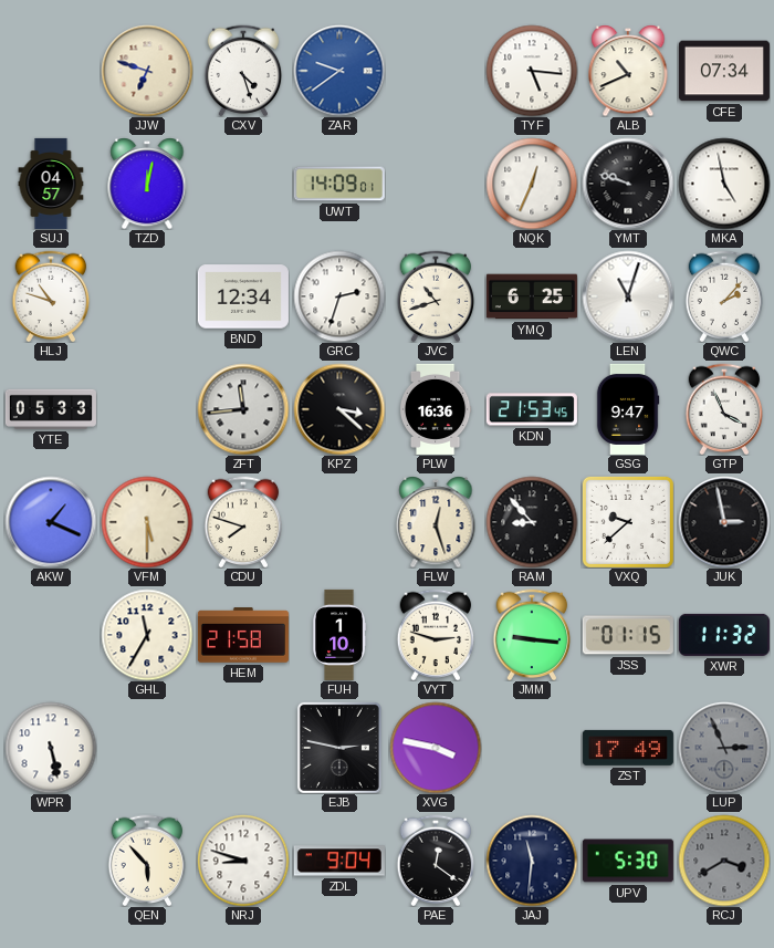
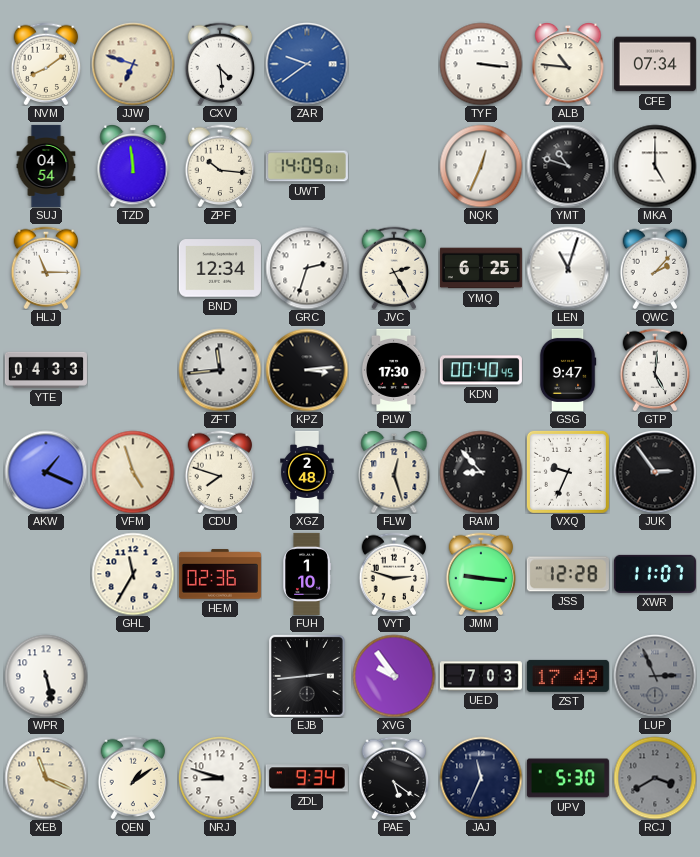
NVM: none -> 8:09 (46, 64)
CXV: 4:27 -> 4:29 (220, 64)
TYF: 5:16 -> 3:16 (481, 64)
ALB: 10:41 -> 10:46 (568, 64)
SUJ: 04:57 -> 04:54 (46, 166)
TZD: 12:02 -> 11:59 (133, 166)
ZPF: none -> 10:16 (220, 166)
YMT: 9:48 -> 10:48 (568, 166)
MKA: 4:58 -> 5:00 (655, 166)
HLJ: 10:48 -> 11:15 (46, 268)
JVC: 10:42 -> 2:25 (394, 268)
YTE: 05:33 -> 04:33 (46, 370)
KPZ: 3:22 -> 3:14 (307, 370)
PLW: 16:36 -> 17:30 (394, 370)
KDN: 21:53 -> 00:40 (481, 370)
GTP: 3:56 -> 5:01 (655, 370)
VFM: 5:30 -> 4:57 (133, 472)
XGZ: none -> 2:48 (307, 472)
VXQ: 9:38 -> 9:34 (568, 472)
JUK: 2:58 -> 2:54 (655, 472)
HEM: 21:58 -> 02:36 (220, 574)
JSS: 01:15 -> 12:28 (568, 574)
XWR: 11:32 -> 11:07 (655, 574)
EJB: 2:47 -> 2:44 (307, 676)
XVG: 3:47 -> 9:54 (394, 676)
UED: none -> 7:03 (481, 676)
XEB: none -> 11:19 (46, 778)
QEN: 5:53 -> 1:09 (133, 778)
ZDL: 9:04 -> 9:34 (307, 778)
PAE: 12:21 -> 5:21 (394, 778)
JAJ: 11:31 -> 11:34 (481, 778)
